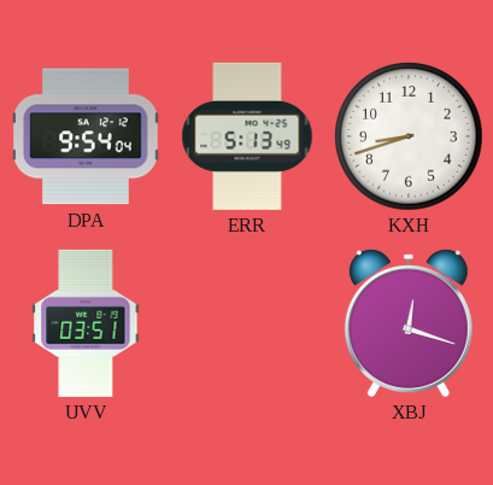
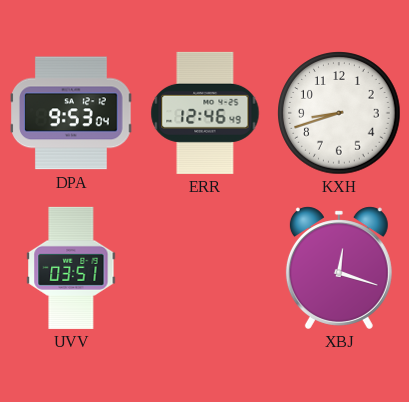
DPA: 9:54 -> 9:53 (71, 113)
ERR: 5:13 -> 12:46 (205, 113)
